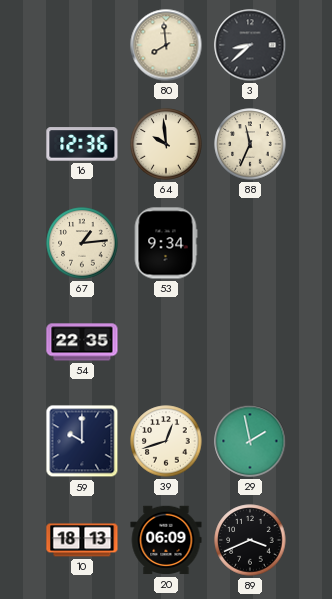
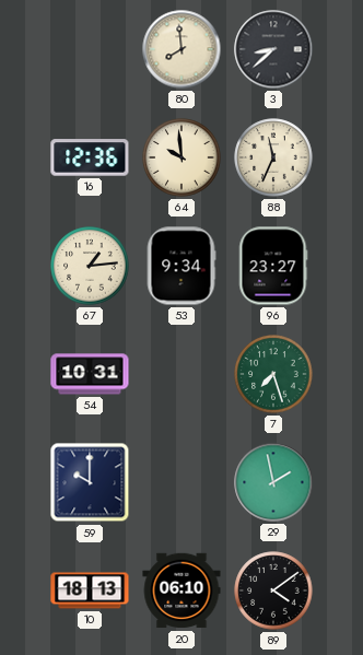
96: none -> 23:27 (273, 266)
54: 22:35 -> 10:31 (90, 374)
7: none -> 7:27 (273, 374)
39: 12:42 -> none (166, 441)
20: 06:09 -> 06:10 (181, 590)
89: 3:41 -> 4:09 (273, 590)
